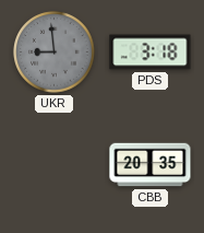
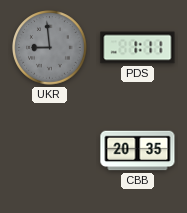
PDS: 3:18 -> 1:11 (138, 48)
